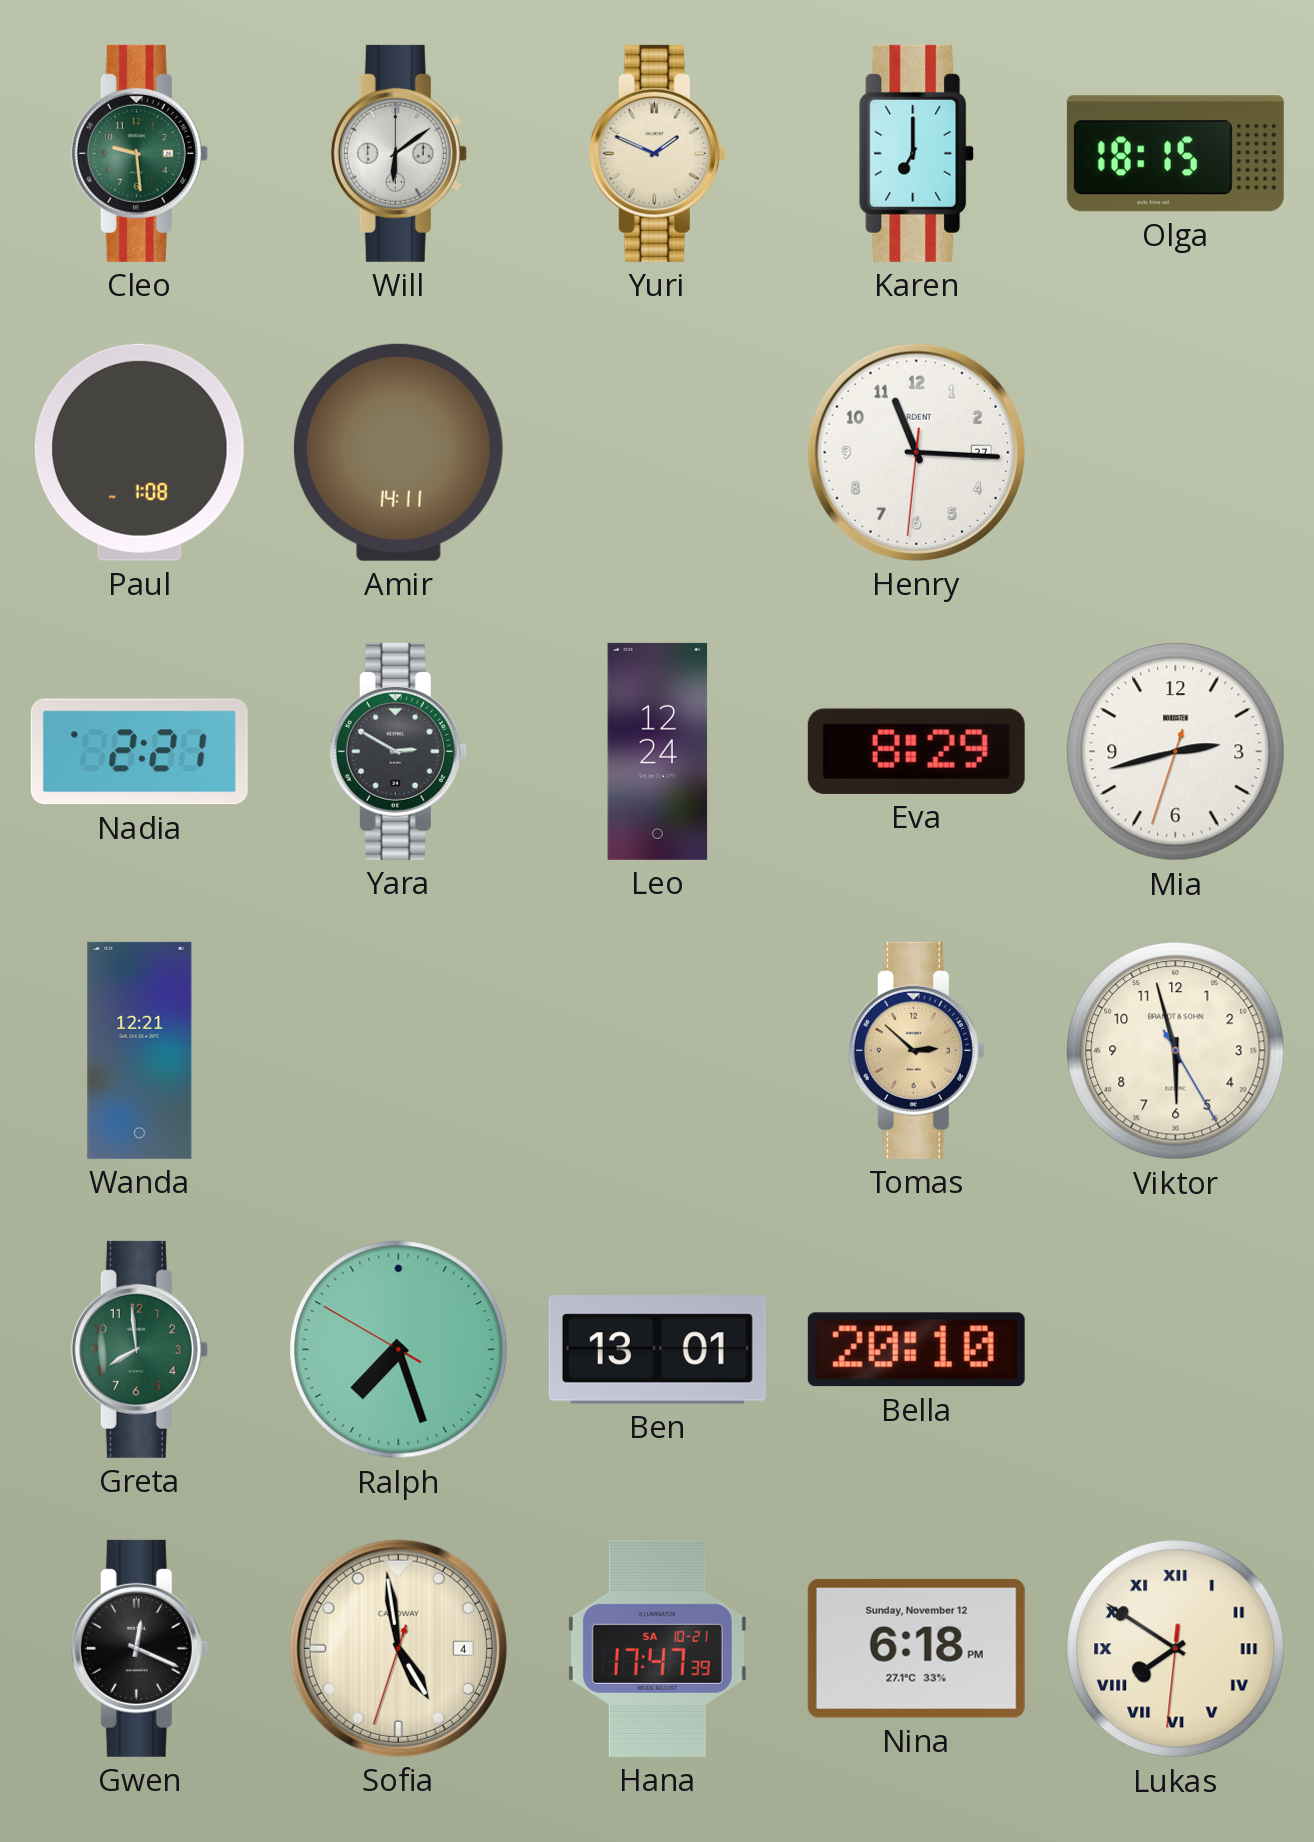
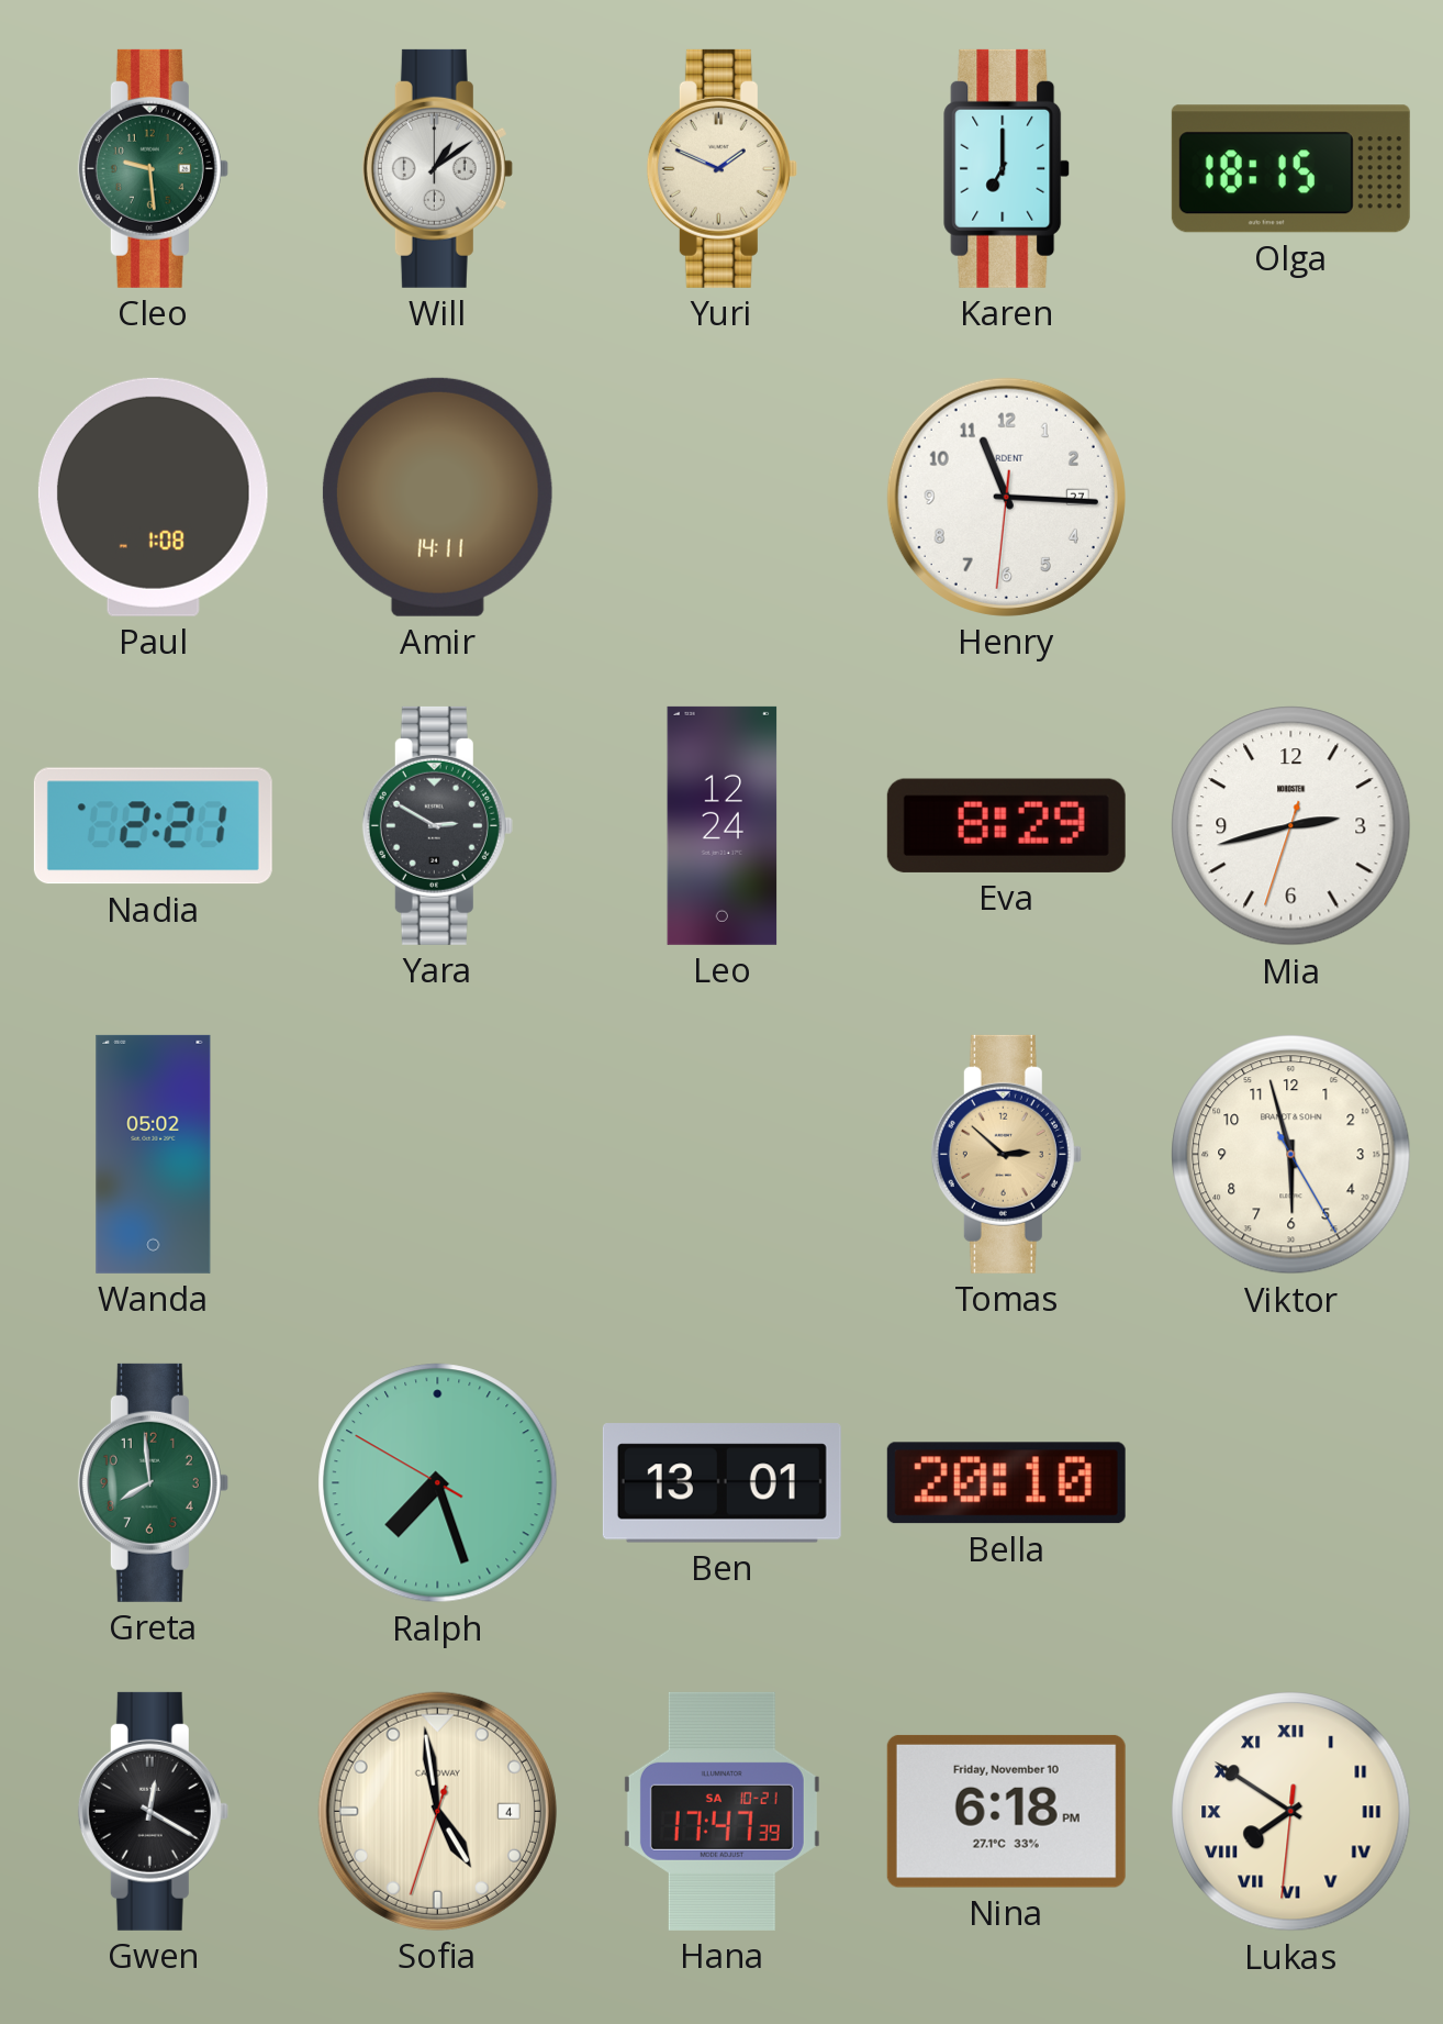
Will: 6:09 -> 1:09 (437, 168)
Wanda: 12:21 -> 05:02 (154, 1154)
Gwen: 12:19 -> 12:20 (153, 1811)
Nina date: Sunday, November 12 -> Friday, November 10 (1006, 1811)
